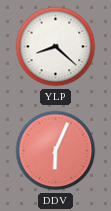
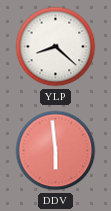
DDV: 6:04 -> 5:59 (56, 151)
